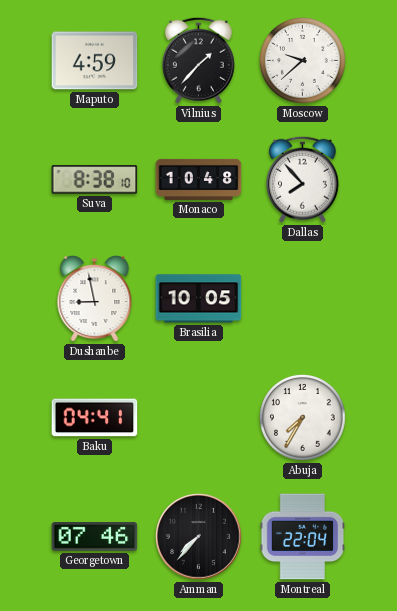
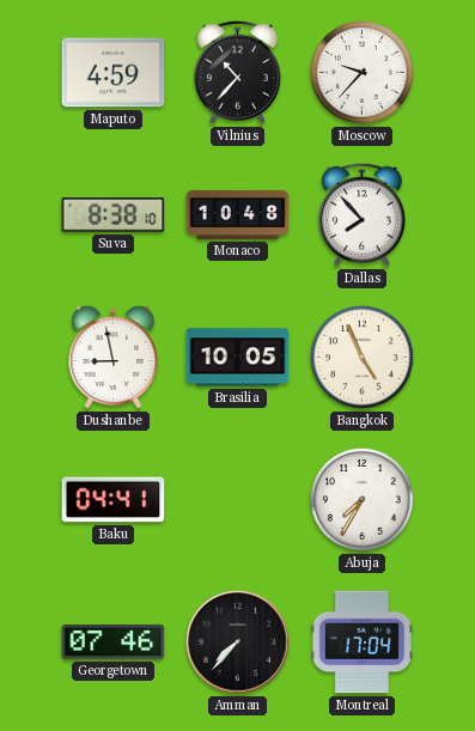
Vilnius: 1:37 -> 10:37 (237, 72)
Moscow: 9:38 -> 9:37 (363, 73)
Bangkok: none -> 4:56 (363, 358)
Montreal: 22:04 -> 17:04 (363, 642)
